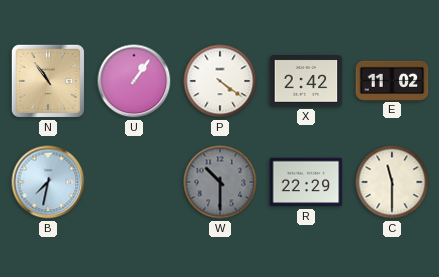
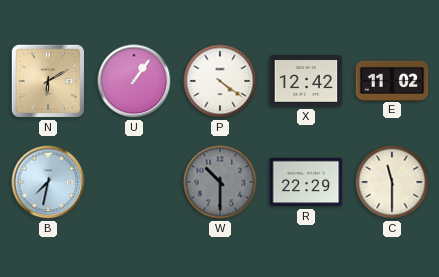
N: 10:54 -> 6:10 (48, 81)
X: 2:42 -> 12:42 (306, 82)
